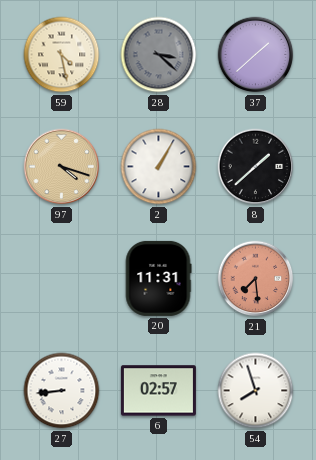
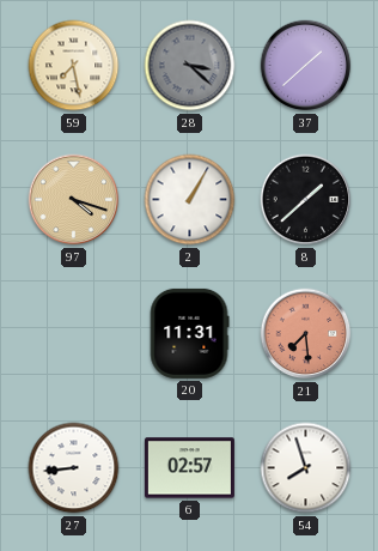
59: 4:28 -> 7:28 (74, 66)
